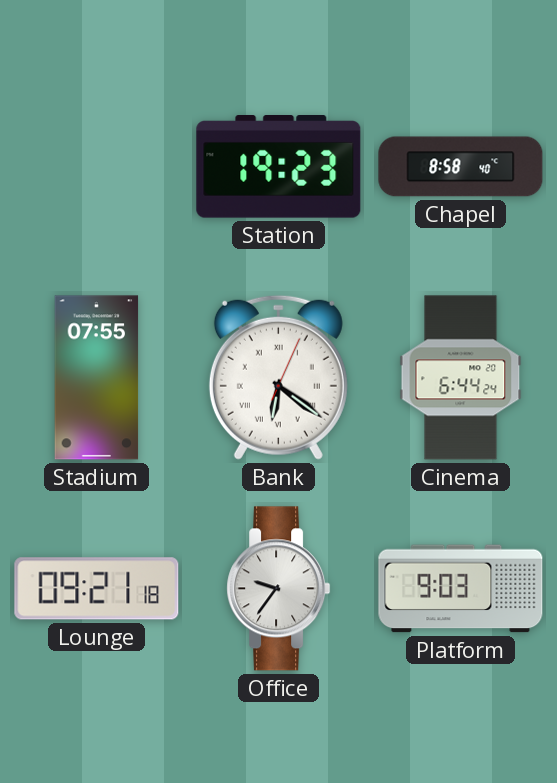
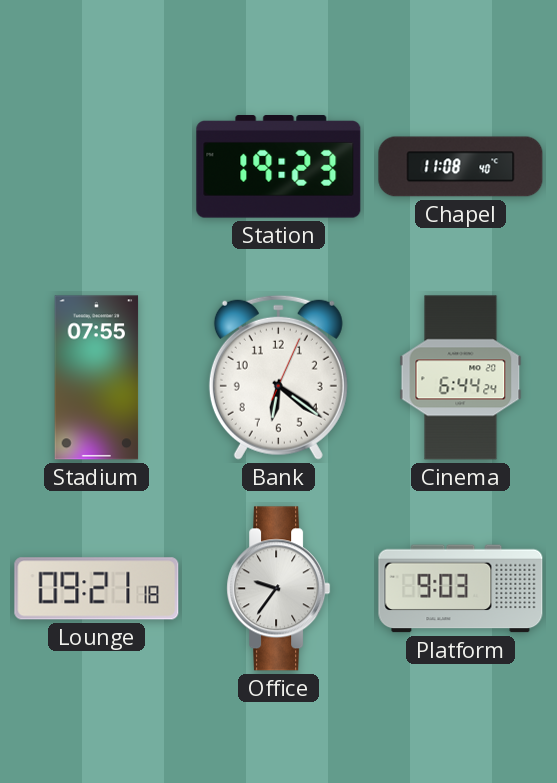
Chapel: 8:58 -> 11:08 (461, 167)
Bank numerals: Roman -> Arabic (278, 377)
